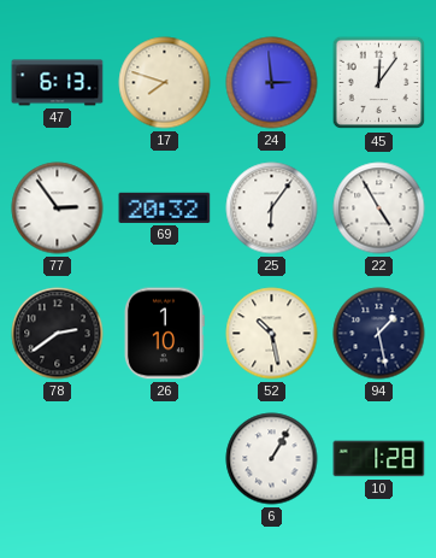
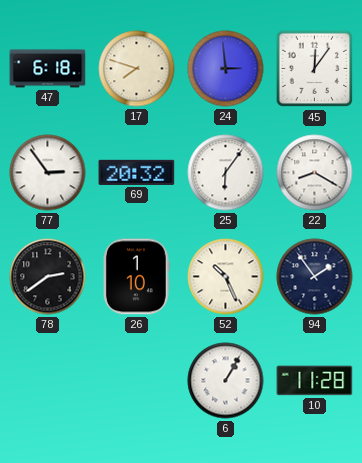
47: 6:13 -> 6:18 (48, 69)
22: 4:55 -> 8:20 (315, 173)
52: 10:28 -> 10:26 (226, 277)
94: 1:28 -> 1:54 (315, 277)
10: 1:28 -> 11:28 (315, 381)
